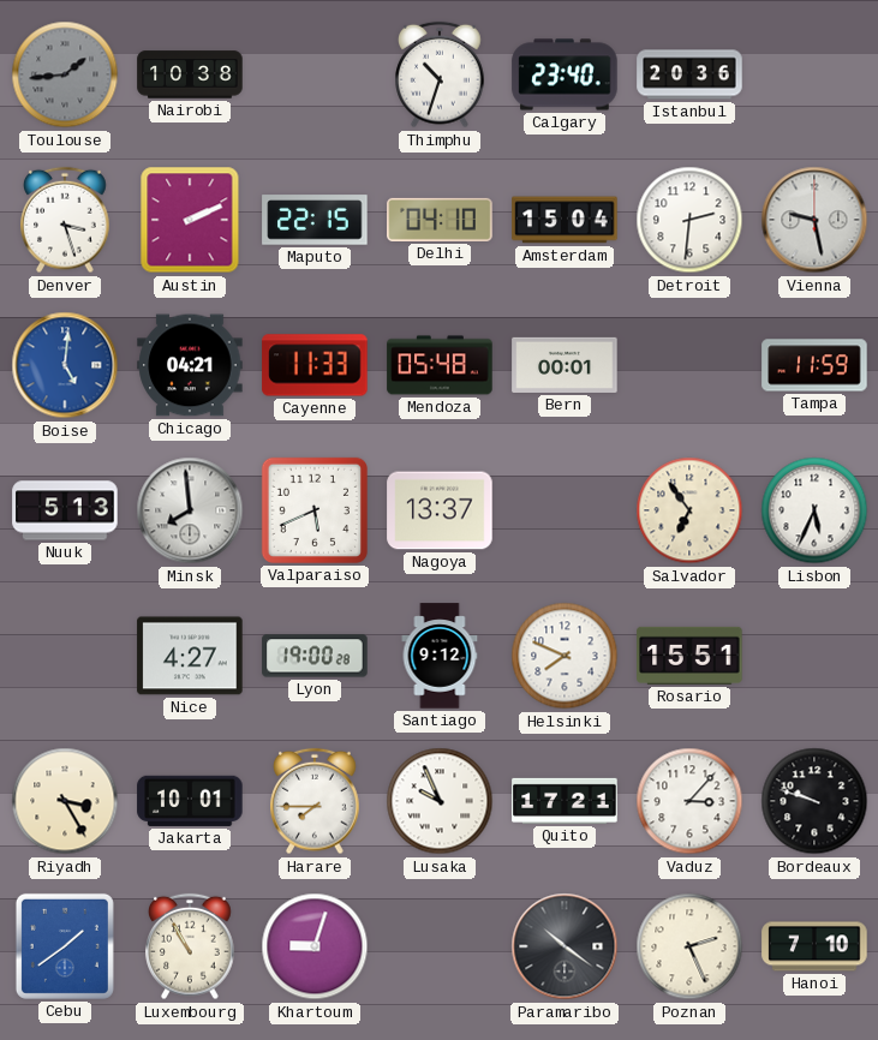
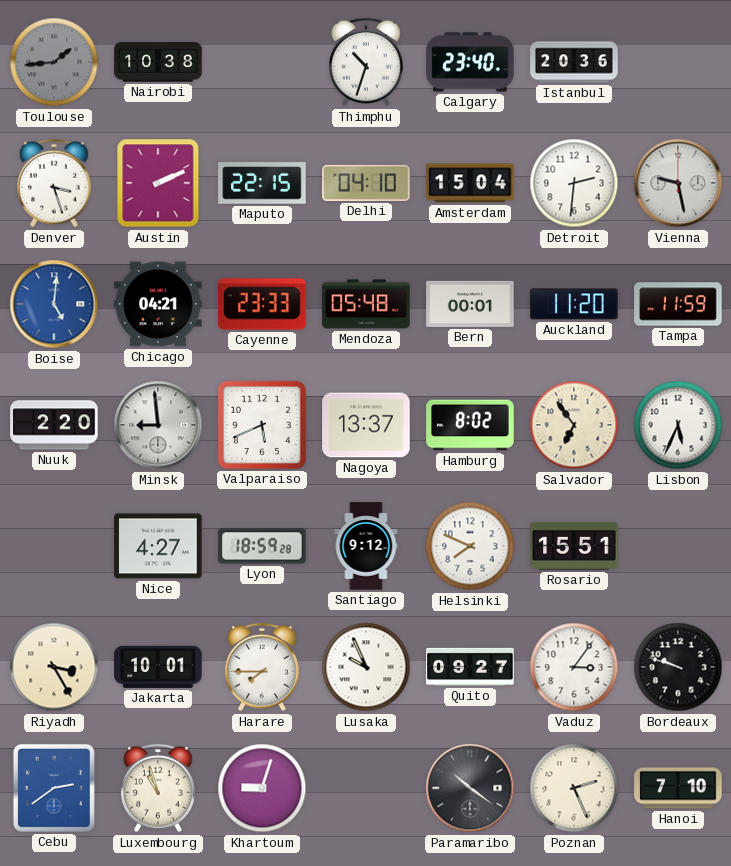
Cayenne: 11:33 -> 23:33 (262, 304)
Auckland: none -> 11:20 (574, 304)
Nuuk: 5:13 -> 2:20 (54, 425)
Minsk: 7:59 -> 8:59 (158, 425)
Hamburg: none -> 8:02 (470, 425)
Lyon: 19:00 -> 18:59 (262, 546)
Quito: 17:21 -> 09:27 (470, 667)
Vaduz: 3:07 -> 3:06 (574, 667)
Cebu: 1:39 -> 2:39 (54, 788)
Luxembourg: 10:55 -> 10:57 (158, 788)
